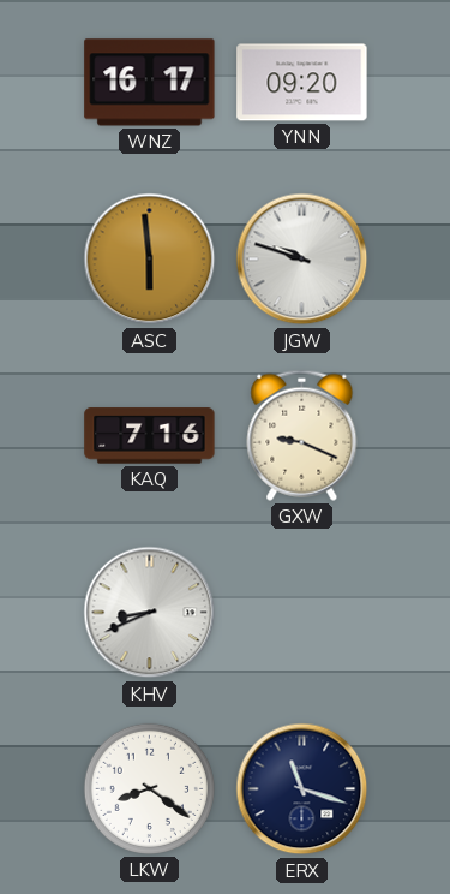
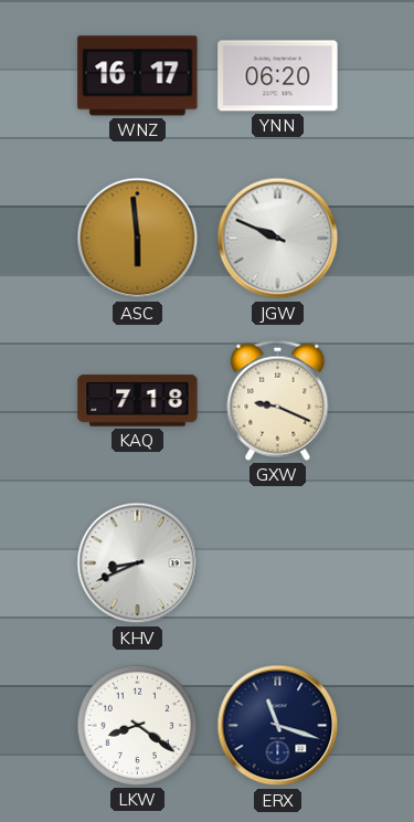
YNN: 09:20 -> 06:20 (278, 76)
JGW: 9:48 -> 9:49 (278, 239)
KAQ: 7:16 -> 7:18 (138, 401)
